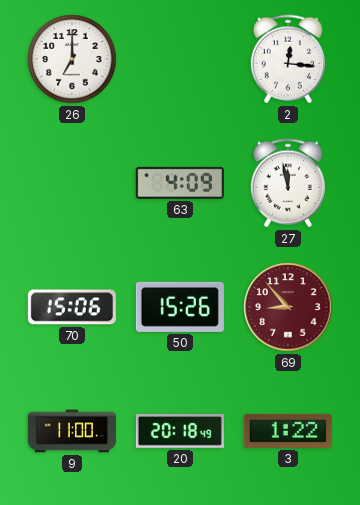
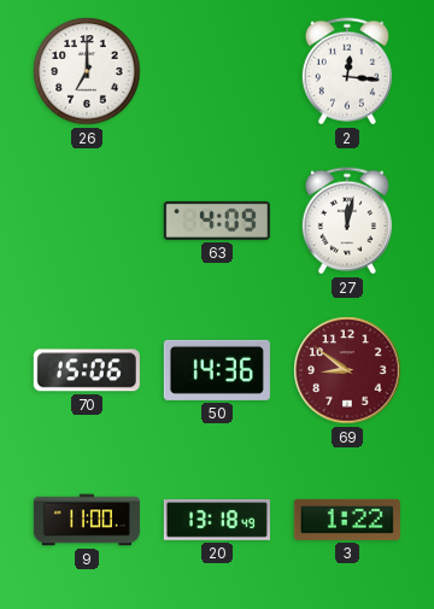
27: 11:58 -> 12:02 (347, 221)
50: 15:26 -> 14:36 (217, 370)
69: 8:53 -> 8:51 (347, 370)
20: 20:18 -> 13:18 (217, 520)
